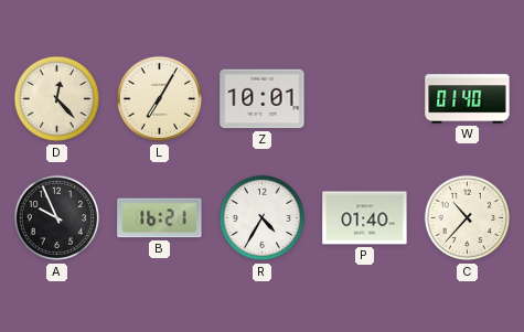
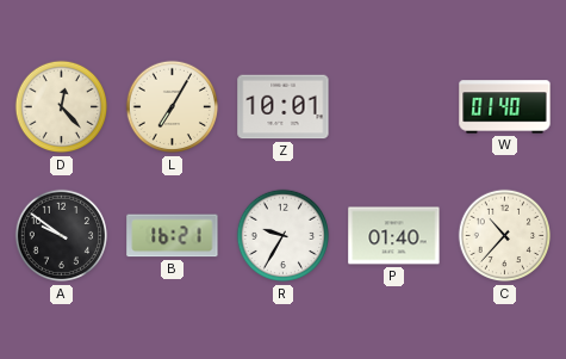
A: 9:56 -> 9:51 (62, 236)
R: 4:35 -> 9:35 (284, 236)
